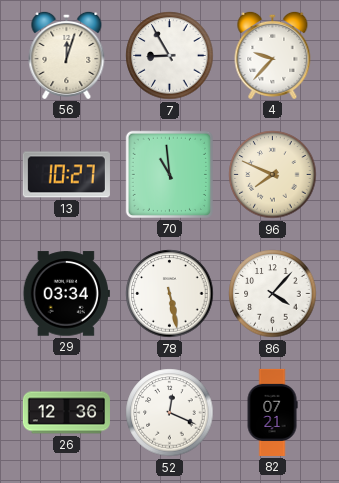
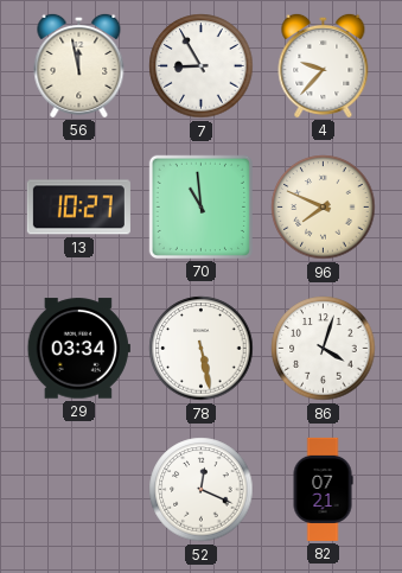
56: 12:03 -> 11:58 (79, 65)
86: 4:07 -> 4:03 (324, 349)
26: 12:36 -> none (66, 413)
